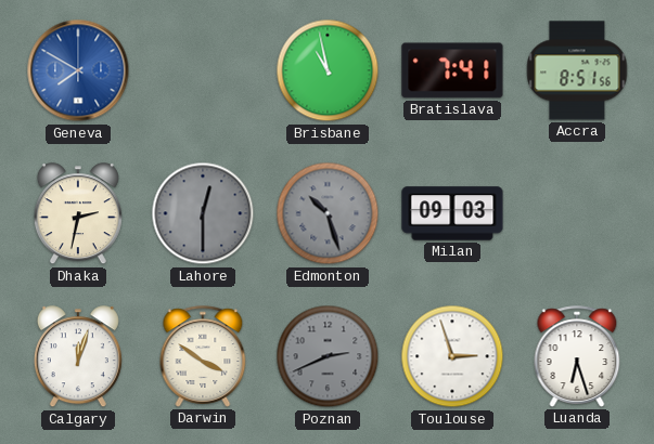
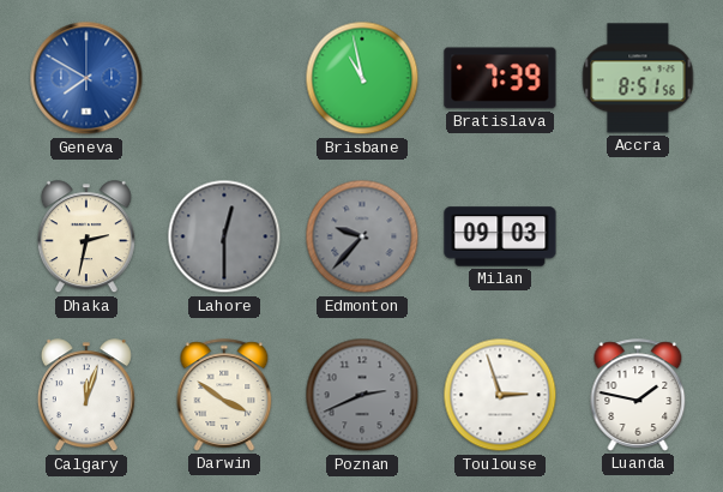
Bratislava: 7:41 -> 7:39 (500, 78)
Edmonton: 10:27 -> 9:37 (362, 236)
Luanda: 6:27 -> 1:47 (638, 395)
